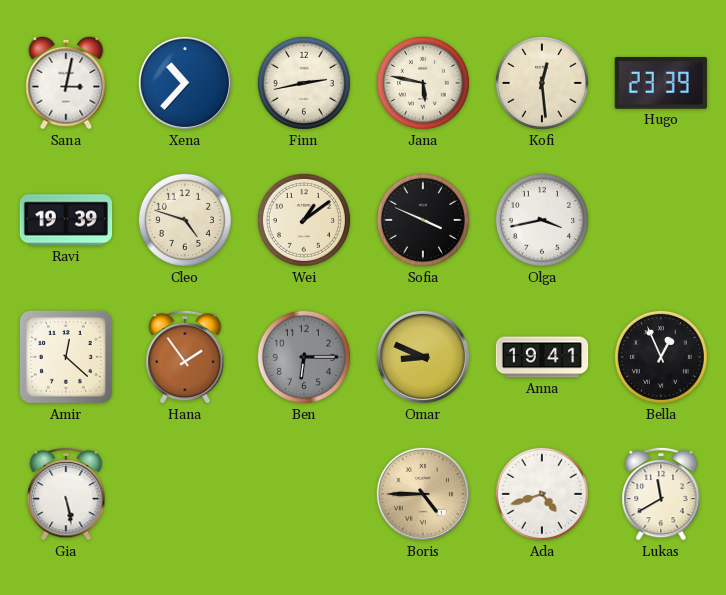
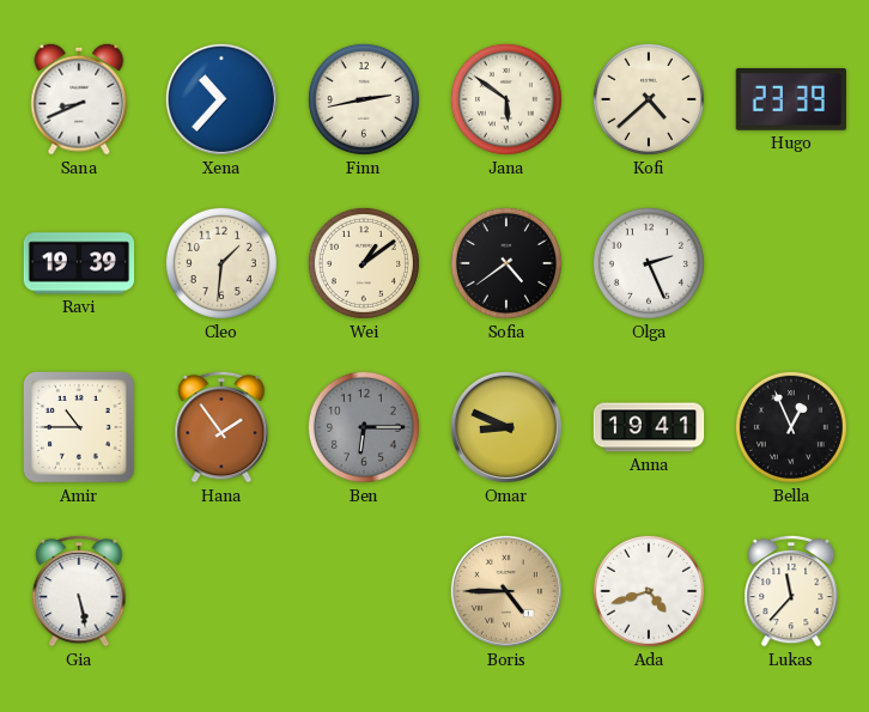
Sana: 3:02 -> 8:41 (79, 99)
Jana: 5:47 -> 5:51 (506, 99)
Kofi: 12:29 -> 4:38 (649, 99)
Cleo: 4:48 -> 1:31 (221, 263)
Sofia: 3:49 -> 4:39 (506, 263)
Olga: 3:43 -> 2:26 (649, 263)
Amir: 12:22 -> 10:45 (80, 428)
Lukas: 11:40 -> 11:37 (791, 591)
